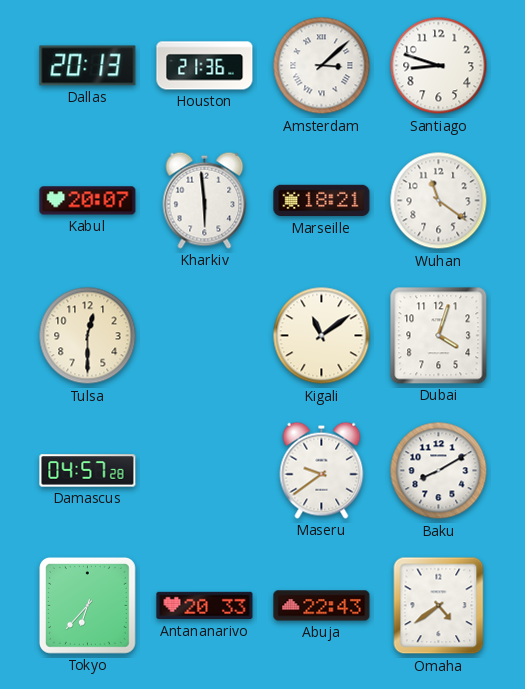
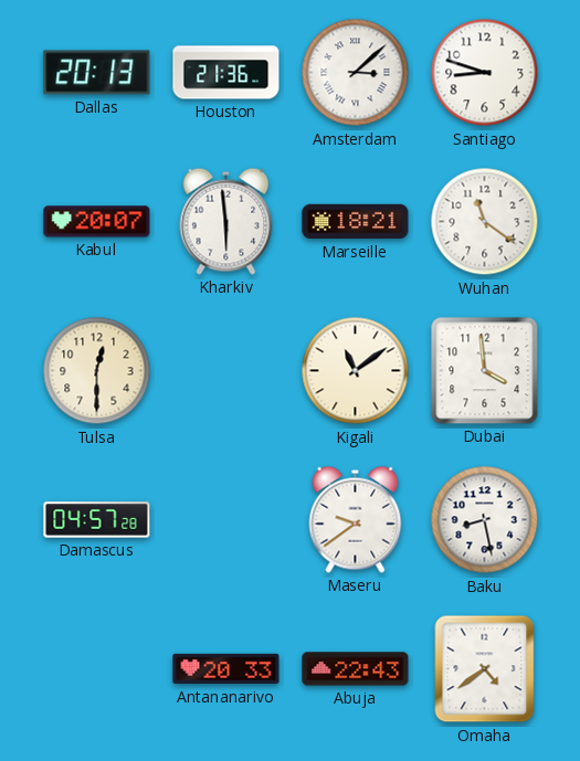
Dubai: 4:03 -> 3:59 (485, 371)
Baku: 8:10 -> 8:28 (485, 520)
Tokyo: 6:37 -> none (87, 605)
